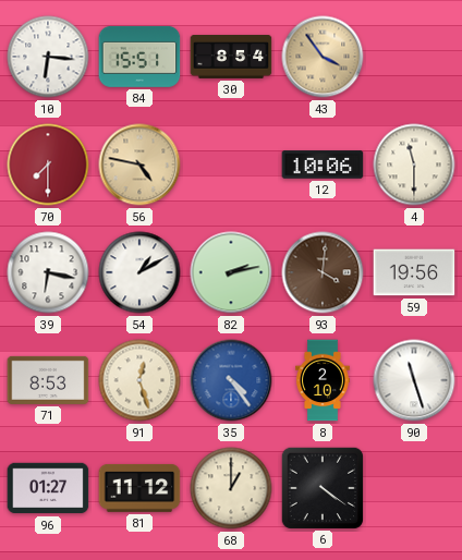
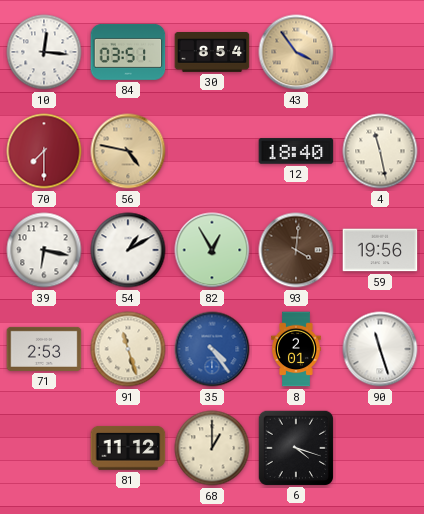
10: 6:16 -> 12:16 (44, 52)
84: 15:51 -> 03:51 (128, 52)
12: 10:06 -> 18:40 (296, 151)
4: 11:30 -> 11:28 (380, 151)
82: 2:13 -> 12:55 (212, 250)
71: 8:53 -> 2:53 (44, 349)
91: 12:27 -> 11:27 (128, 349)
8: 2:10 -> 2:01 (297, 349)
96: 01:27 -> none (48, 488)
6: 4:21 -> 4:18 (295, 447)
